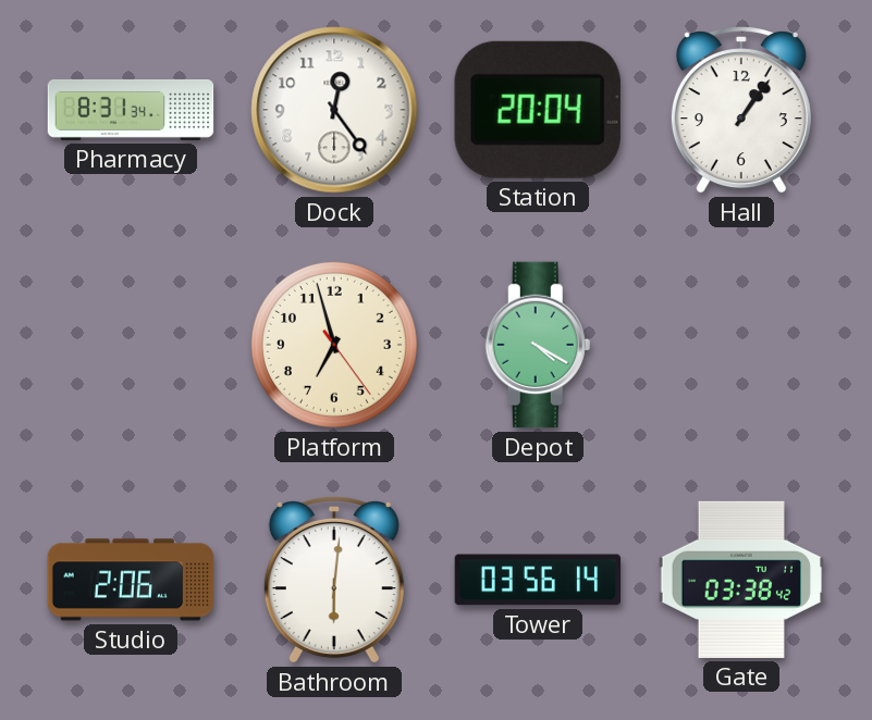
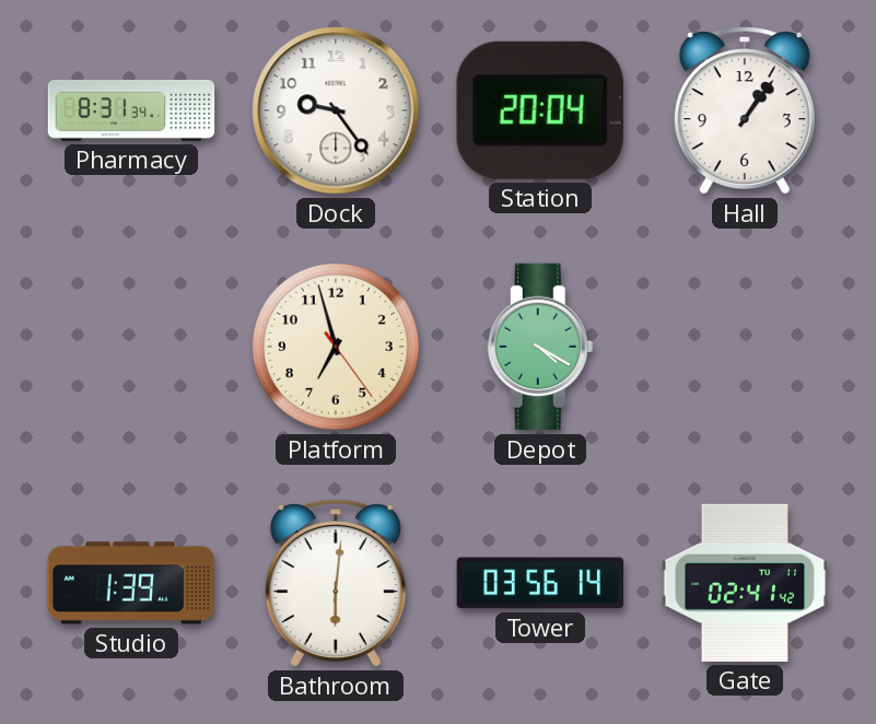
Dock: 12:24 -> 9:24 (336, 110)
Studio: 2:06 -> 1:39 (131, 583)
Gate: 03:38 -> 02:41 (744, 583)
